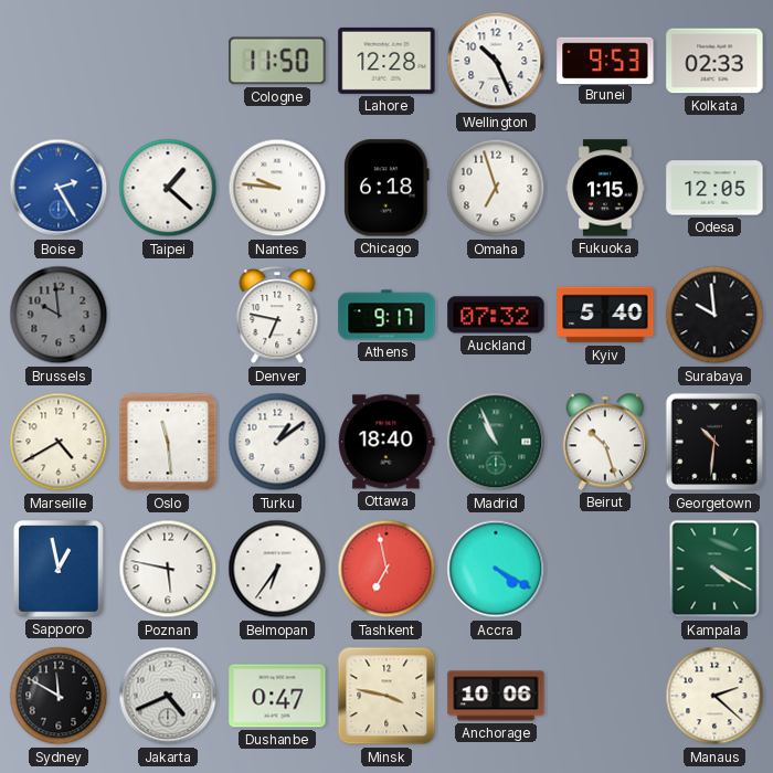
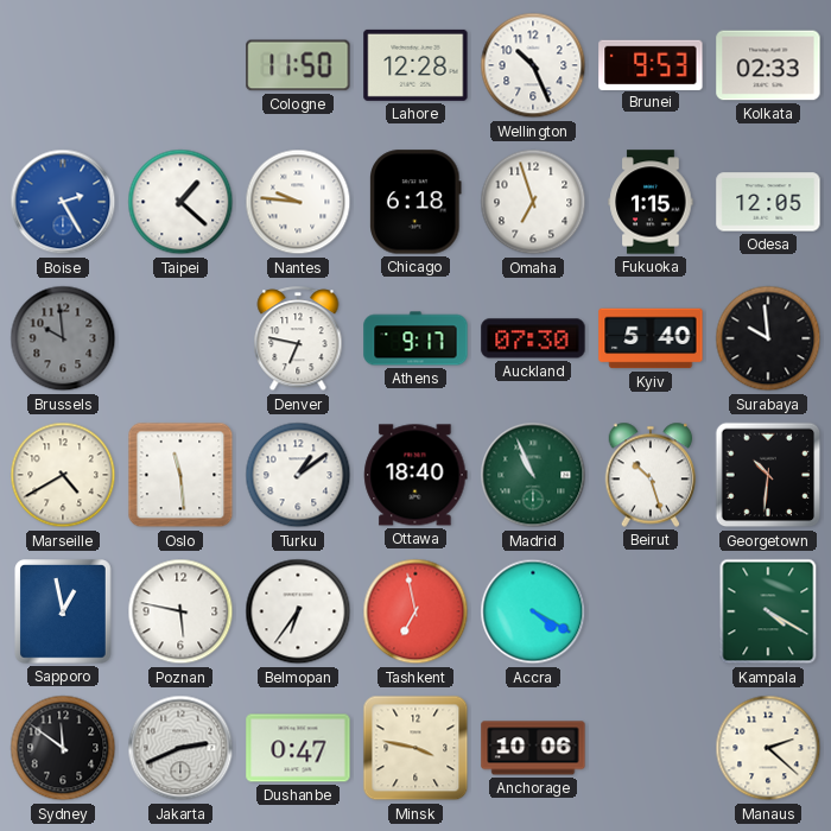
Auckland: 07:32 -> 07:30 (533, 338)
Sydney: 11:50 -> 11:51 (63, 748)
Jakarta: 4:41 -> 2:41 (180, 748)
